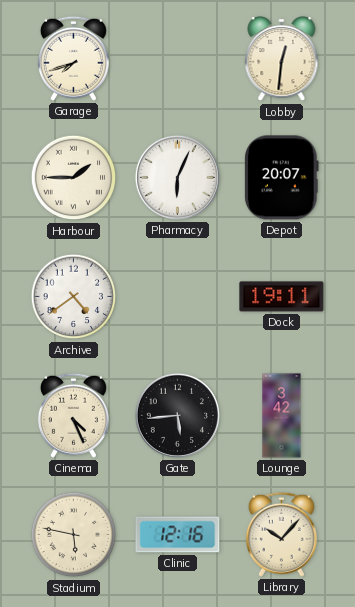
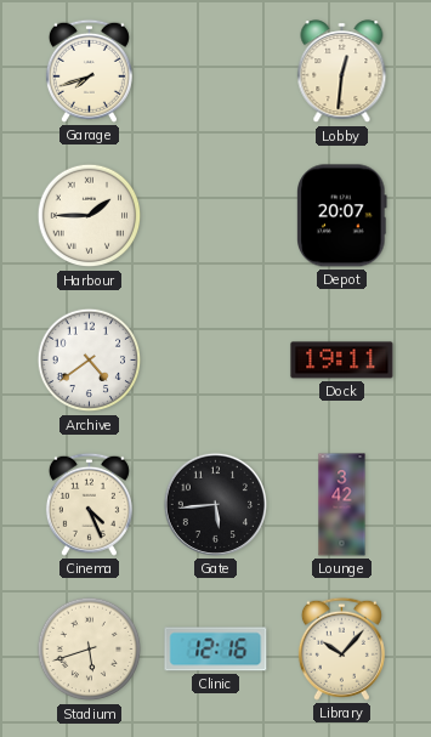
Pharmacy: 6:04 -> none (177, 177)
Stadium: 5:47 -> 5:42 (90, 650)
